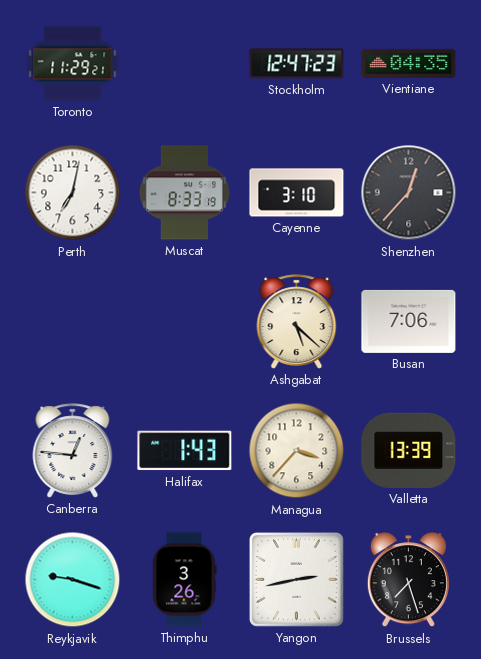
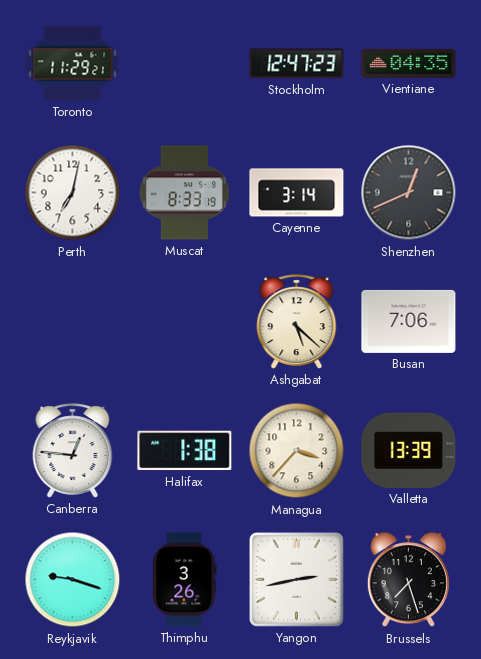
Cayenne: 3:10 -> 3:14 (297, 193)
Shenzhen: 12:37 -> 12:41 (409, 193)
Halifax: 1:43 -> 1:38 (185, 451)
